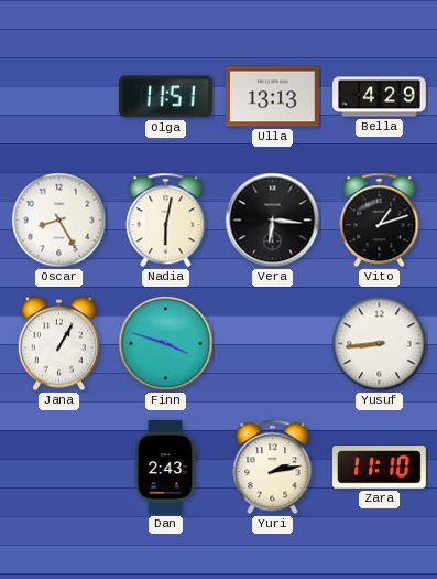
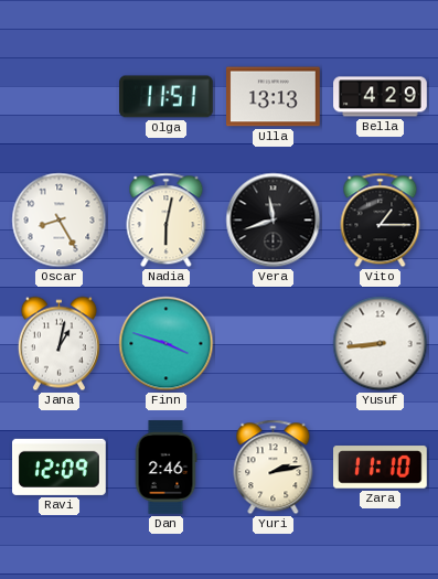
Vera: 6:16 -> 11:42 (274, 221)
Vito: 1:12 -> 1:15 (381, 221)
Jana: 1:05 -> 1:02 (58, 344)
Ravi: none -> 12:09 (60, 467)
Dan: 2:43 -> 2:46 (165, 468)
